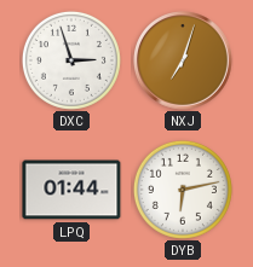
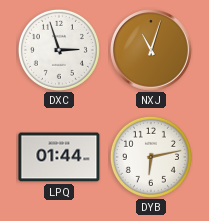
NXJ: 7:03 -> 11:03 (152, 51)
